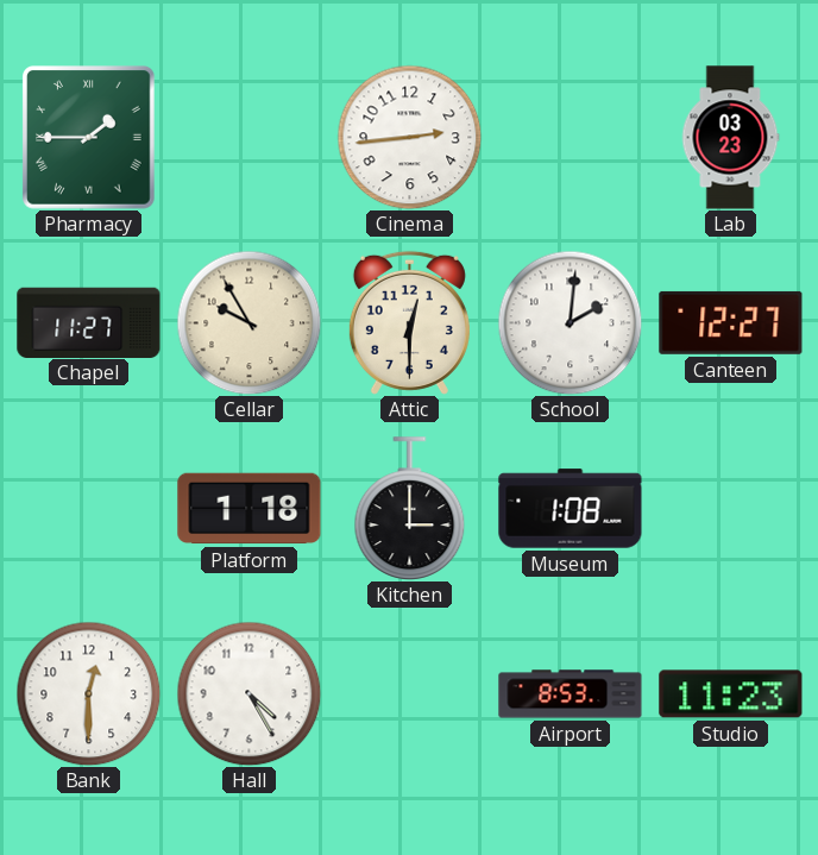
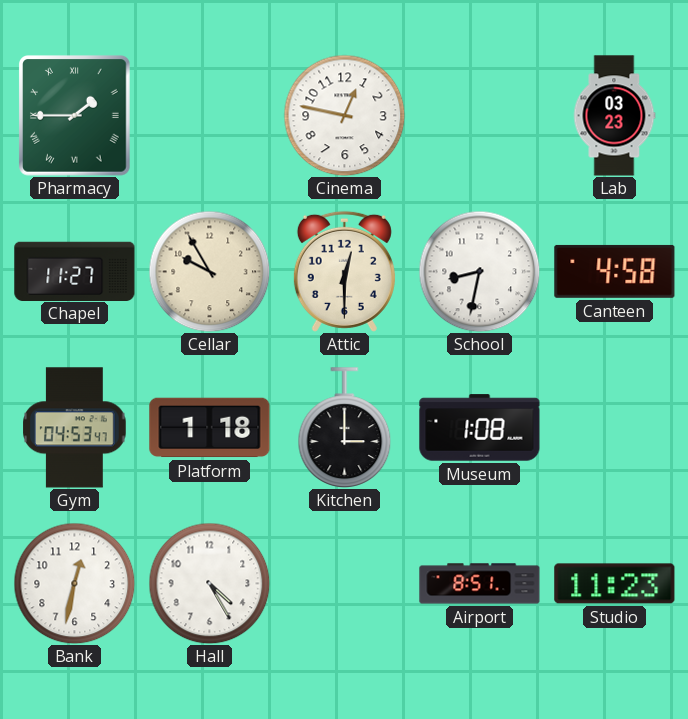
Cinema: 2:44 -> 12:47 (344, 115)
School: 2:01 -> 8:32 (479, 271)
Canteen: 12:27 -> 4:58 (615, 271)
Gym: none -> 04:53 (75, 428)
Bank: 12:30 -> 12:32 (74, 583)
Airport: 8:53 -> 8:51 (480, 584)
